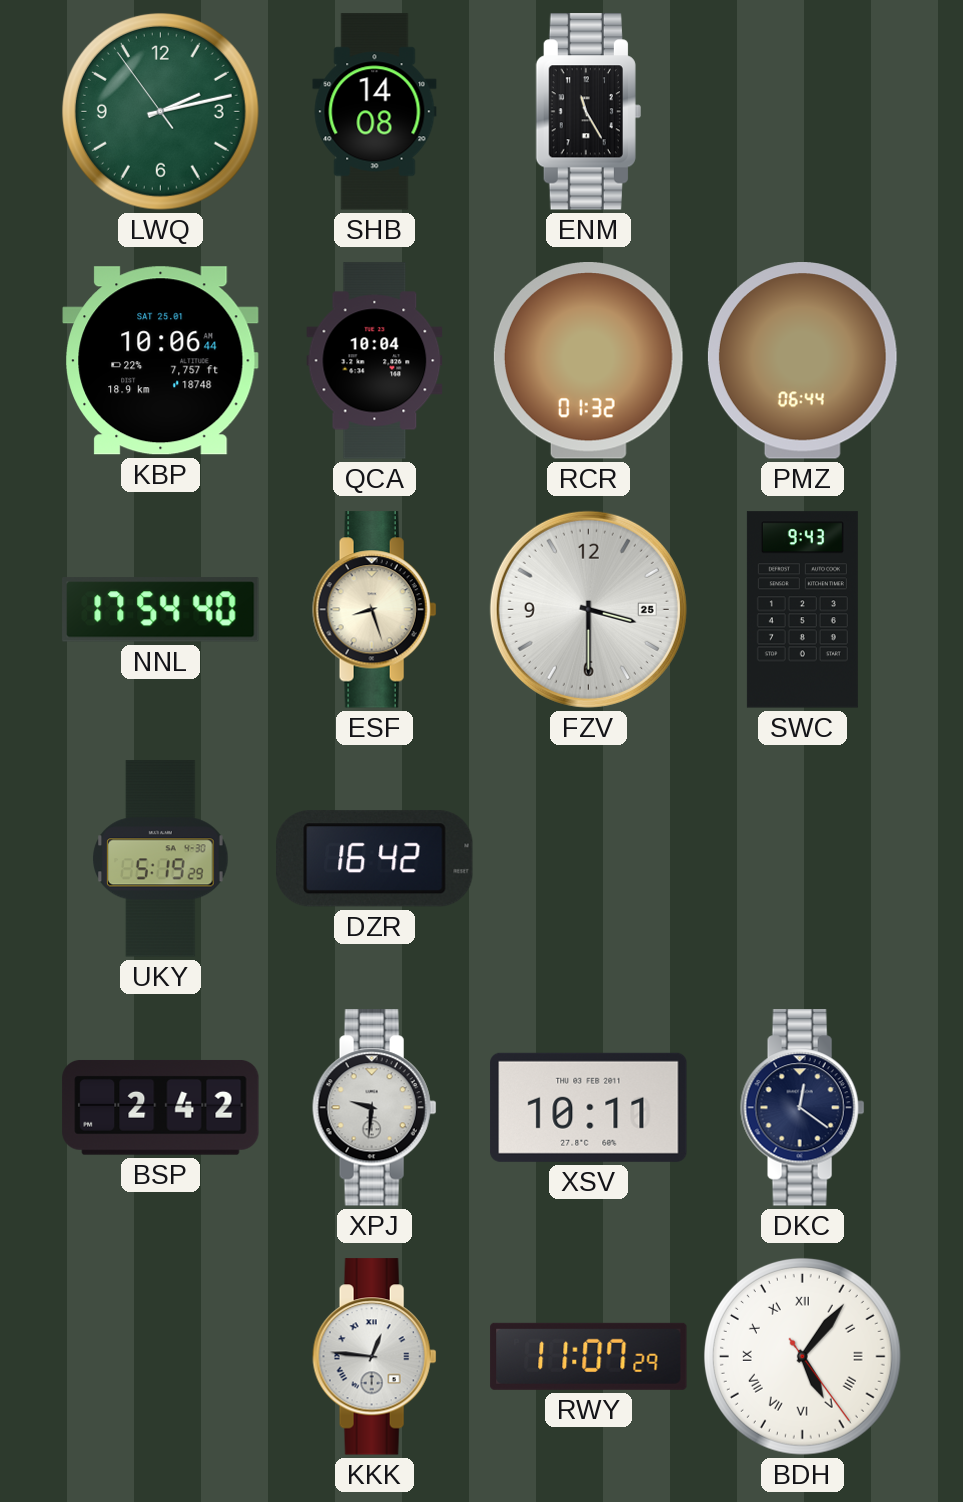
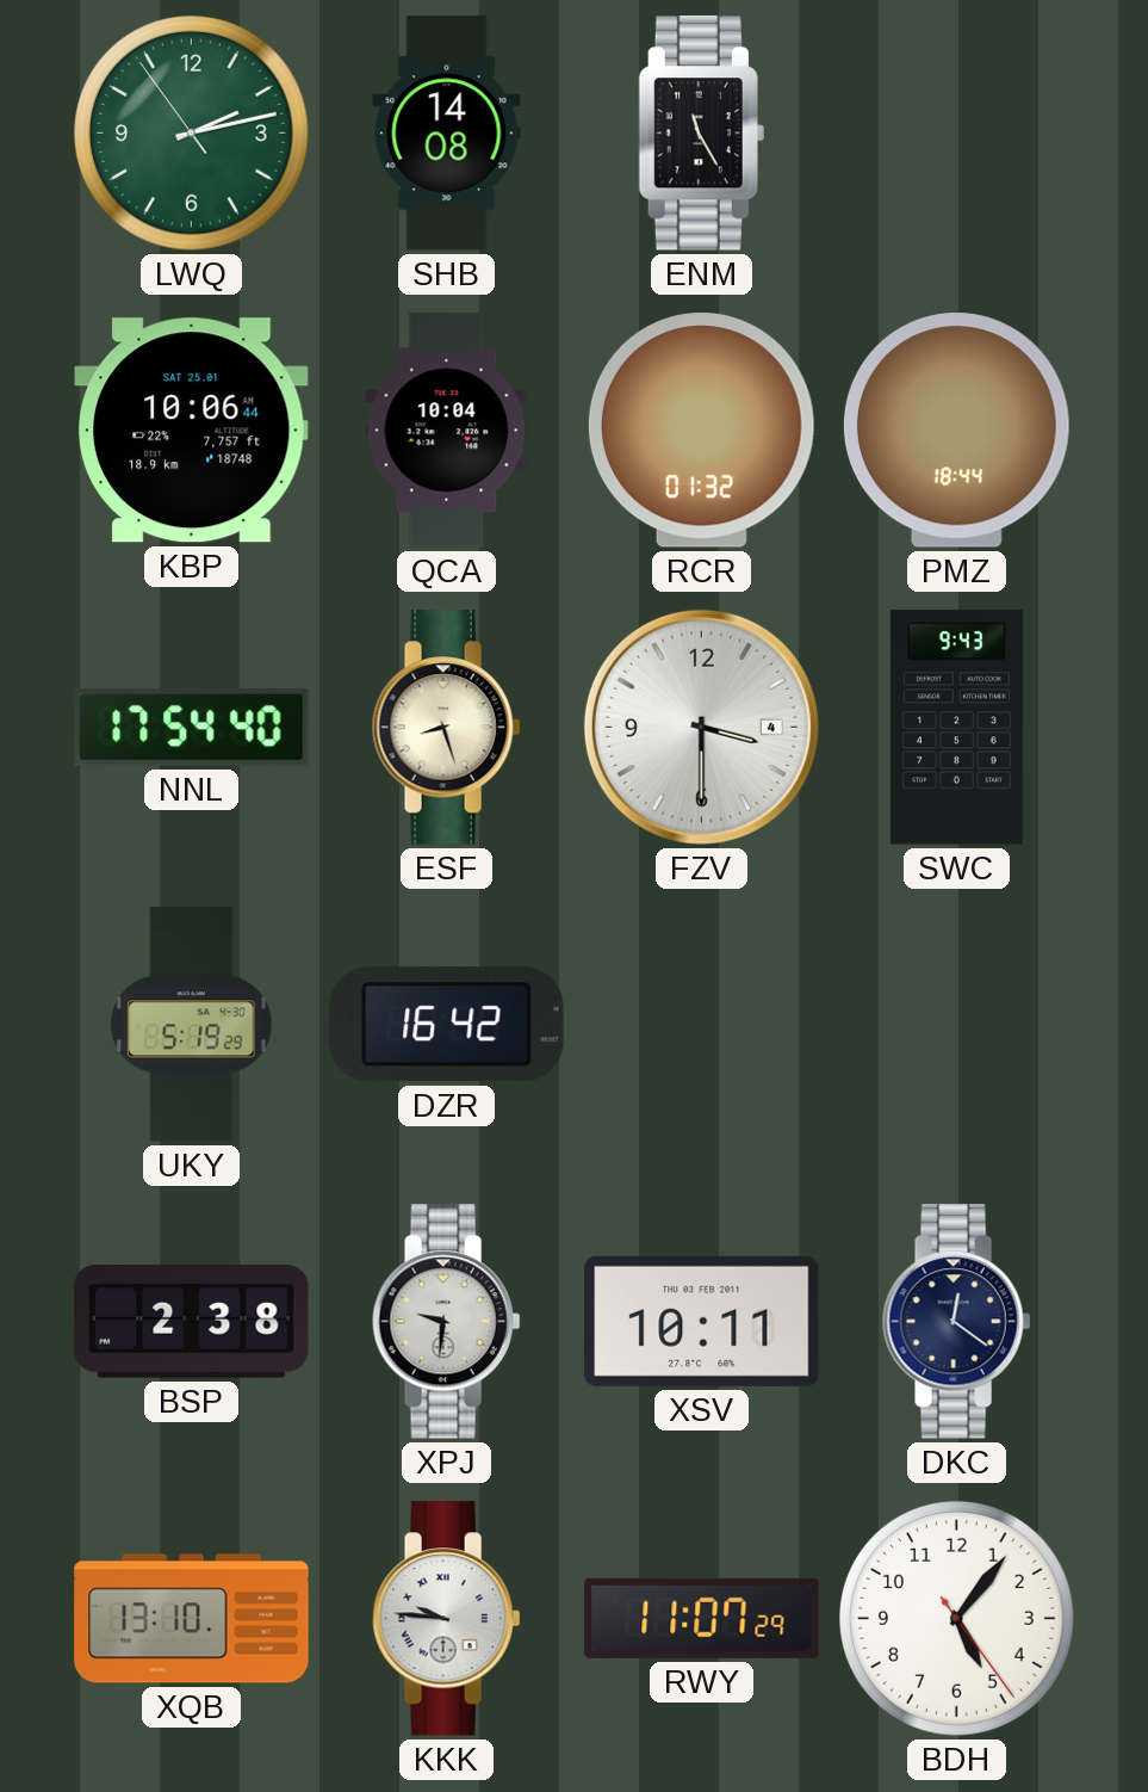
PMZ: 06:44 -> 18:44 (956, 431)
FZV date: 25 -> 4 (701, 727)
BSP: 2:42 -> 2:38 (192, 1321)
XQB: none -> 13:10 (192, 1619)
KKK: 12:46 -> 9:46 (447, 1619)
BDH numerals: Roman -> Arabic (956, 1618)
